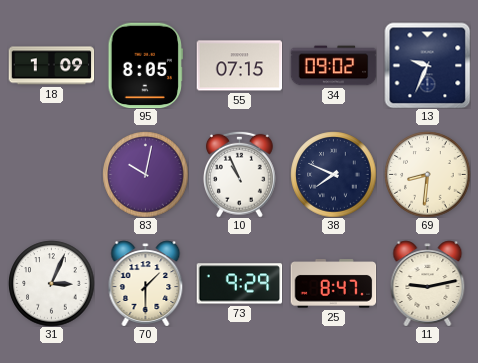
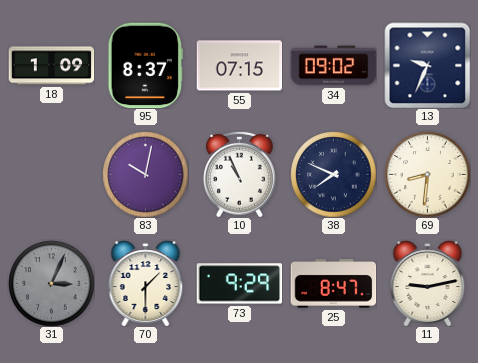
95: 8:05 -> 8:37 (145, 65)
31 dial: white -> grey (51, 283)
